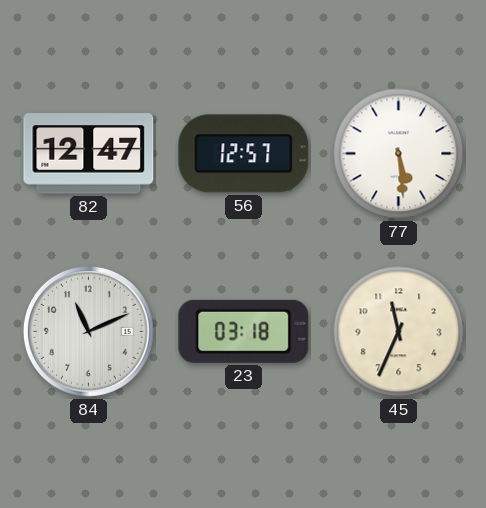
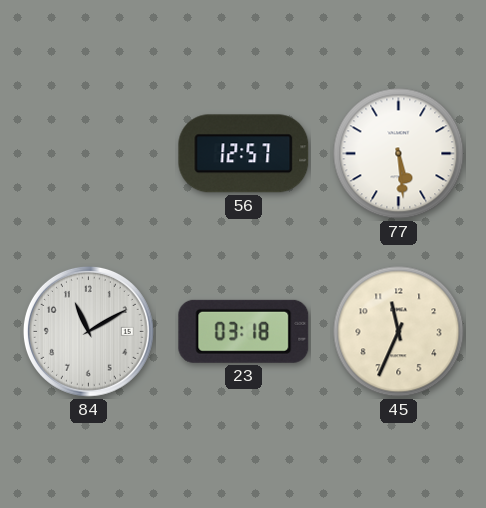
82: 12:47 -> none (89, 154)
84: 11:11 -> 11:10 (88, 331)
